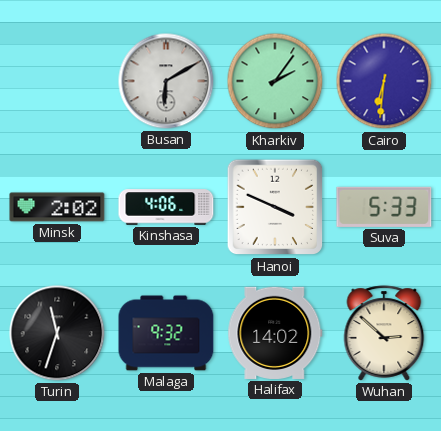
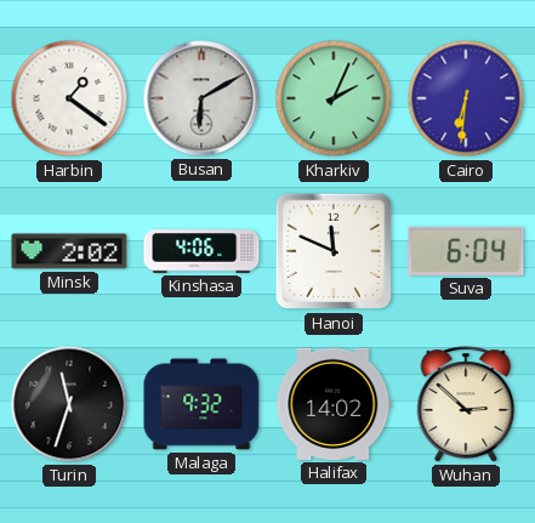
Harbin: none -> 1:21 (69, 98)
Kharkiv: 2:06 -> 2:04 (334, 98)
Hanoi: 3:49 -> 11:49 (334, 251)
Suva: 5:33 -> 6:04 (466, 251)
